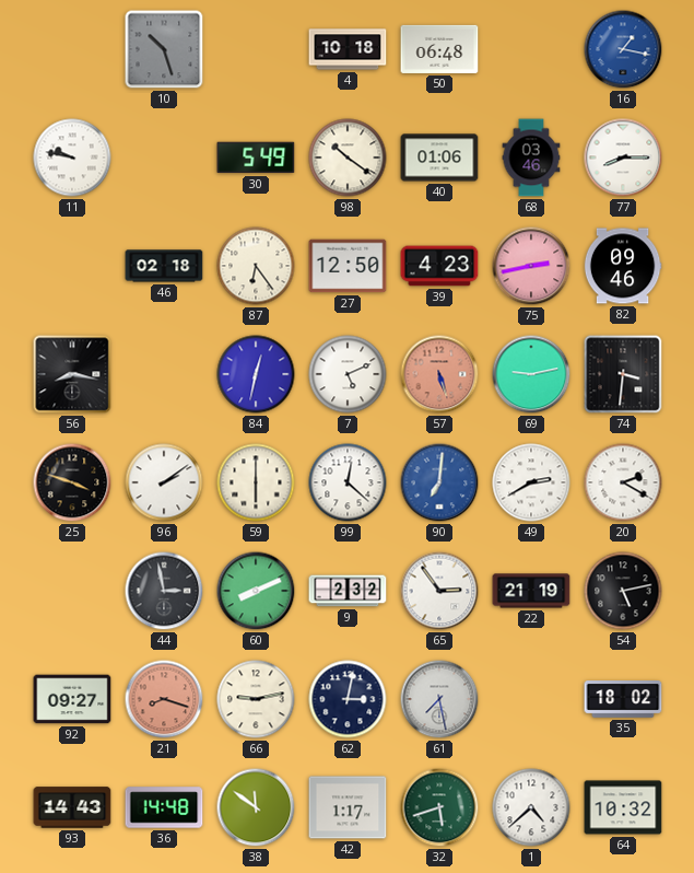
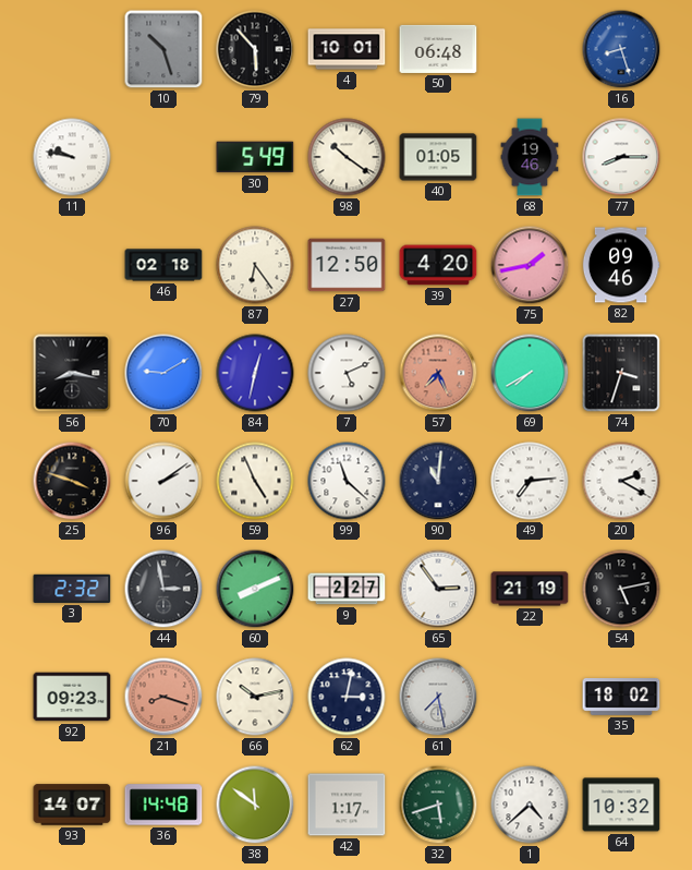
79: none -> 5:53 (255, 49)
4: 10:18 -> 10:01 (347, 49)
16: 1:17 -> 8:27 (621, 49)
40: 01:06 -> 01:05 (438, 157)
68: 03:46 -> 19:46 (530, 157)
39: 4:23 -> 4:20 (438, 265)
75: 2:43 -> 1:43 (530, 265)
70: none -> 9:10 (163, 373)
57: 5:27 -> 7:26 (438, 373)
69: 9:13 -> 7:40 (530, 373)
74: 3:31 -> 3:33 (621, 373)
59: 6:00 -> 4:56 (255, 481)
99: 12:22 -> 11:22 (347, 481)
90: 7:01 -> 11:01 (438, 481)
90 dial: blue -> navy (438, 481)
49: 2:40 -> 7:14 (530, 481)
3: none -> 2:32 (72, 589)
9: 2:32 -> 2:27 (347, 589)
92: 09:27 -> 09:23 (72, 697)
66: 9:13 -> 10:13 (255, 697)
93: 14:43 -> 14:07 (72, 805)
